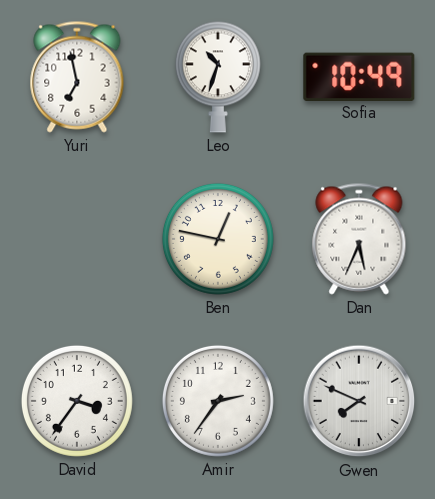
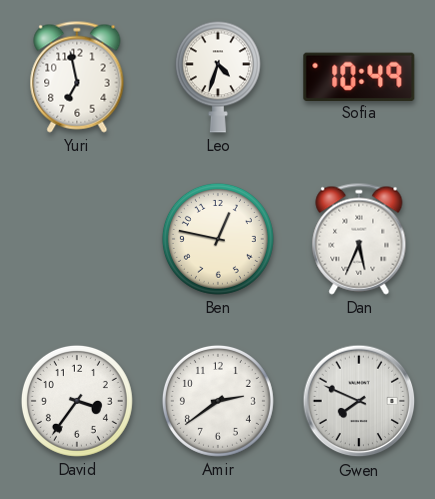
Leo: 10:33 -> 4:33 (218, 77)
Amir: 2:36 -> 2:39 (218, 401)
